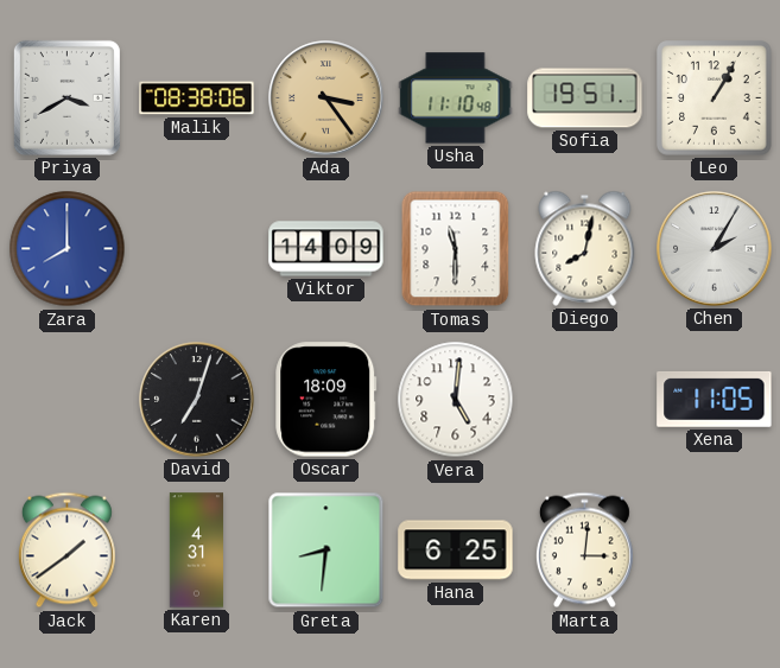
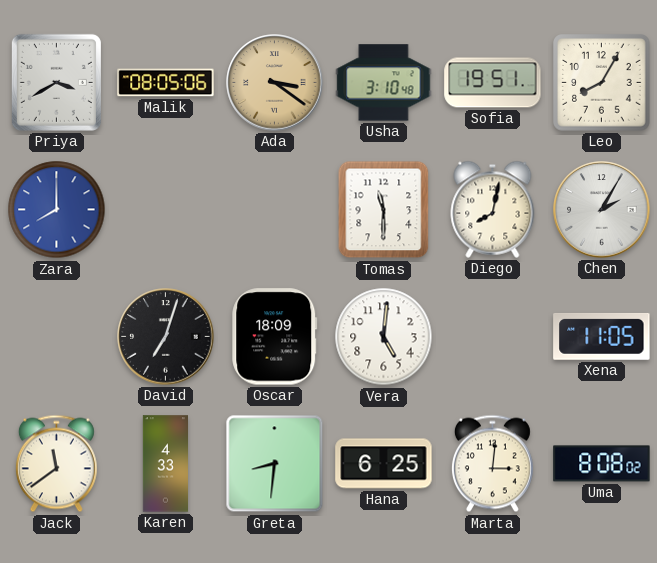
Malik: 08:38 -> 08:05 (166, 83)
Ada: 3:24 -> 3:21 (275, 83)
Usha: 11:10 -> 3:10 (384, 83)
Leo: 1:05 -> 8:05 (602, 83)
Viktor: 14:09 -> none (326, 249)
Jack: 1:39 -> 11:39 (56, 464)
Karen: 4:31 -> 4:33 (165, 464)
Uma: none -> 8:08 (602, 464)
